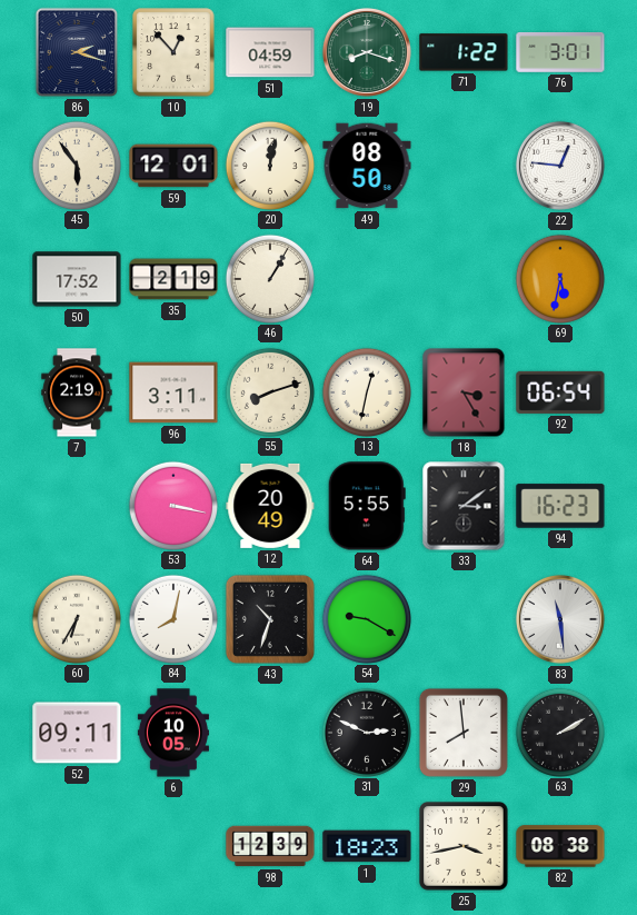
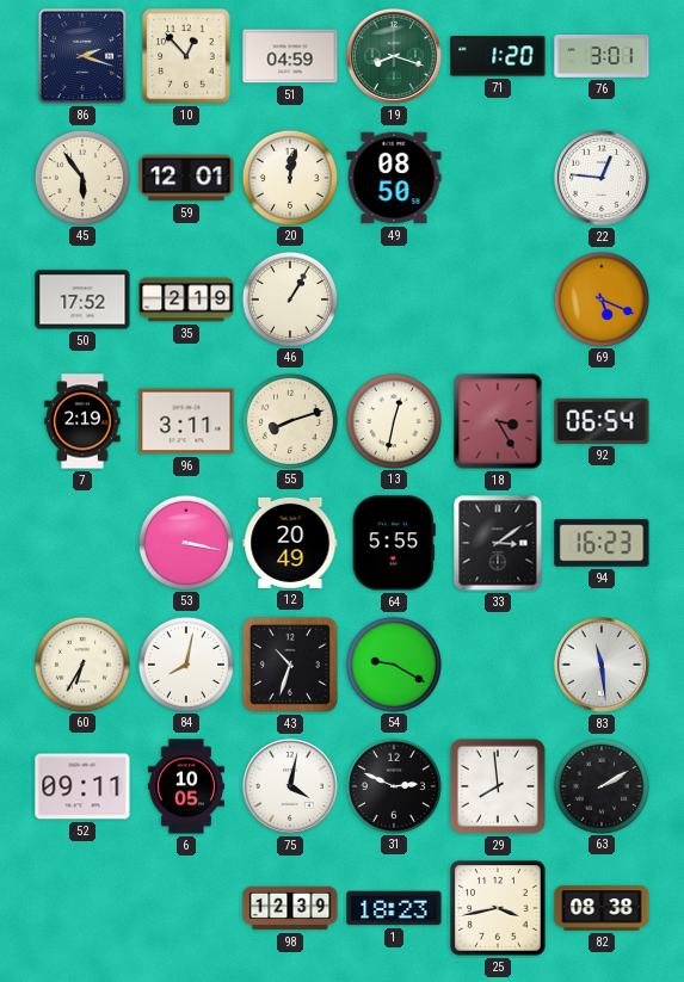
71: 1:22 -> 1:20 (498, 56)
69: 5:32 -> 5:19 (600, 298)
75: none -> 4:02 (290, 786)
